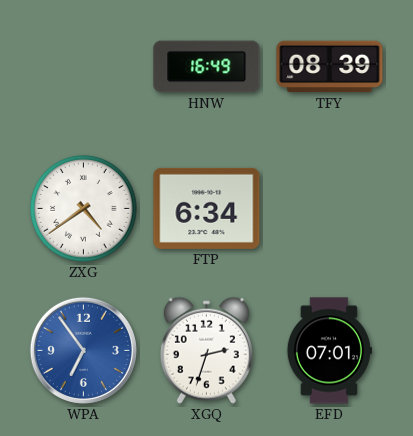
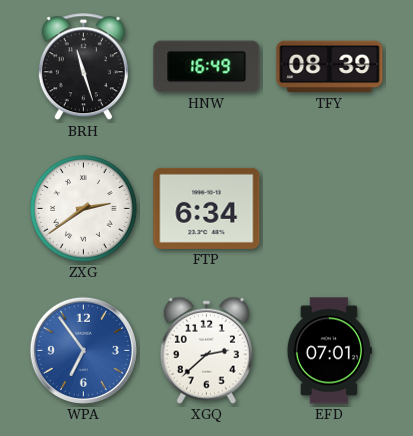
BRH: none -> 11:27 (83, 67)
ZXG: 4:39 -> 2:39 (84, 209)
XGQ: 2:33 -> 2:38 (206, 350)
